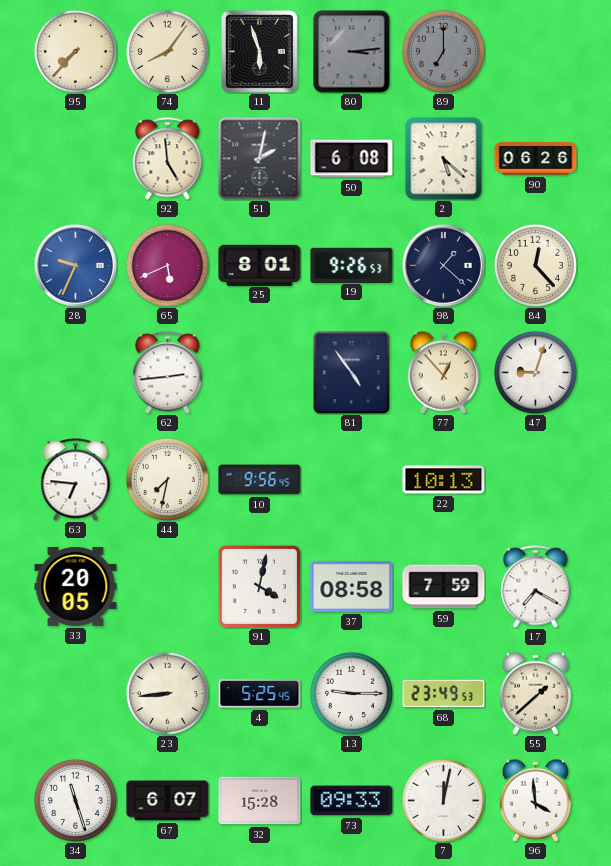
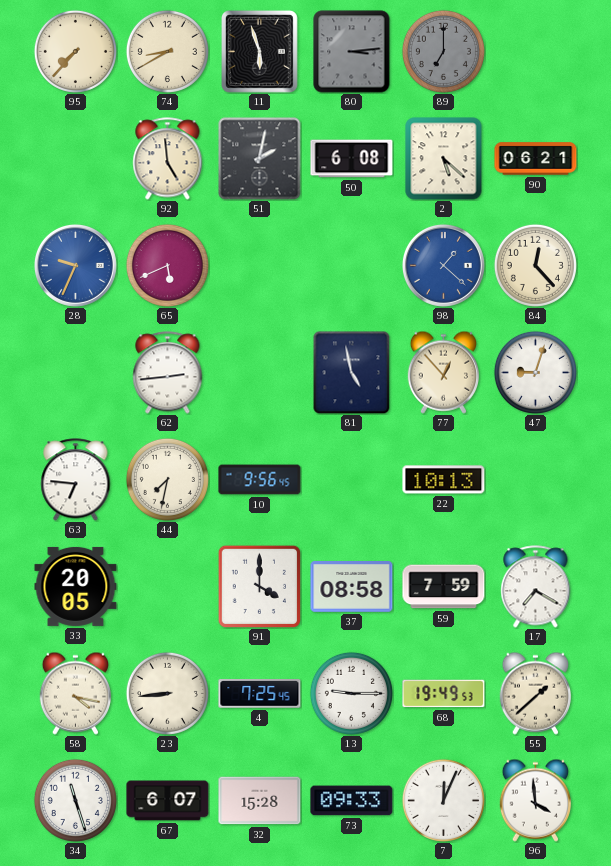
74: 8:06 -> 8:40 (167, 51)
90: 06:26 -> 06:21 (536, 159)
25: 8:01 -> none (260, 265)
19: 9:26 -> none (352, 265)
98 dial: navy -> blue (443, 265)
81: 4:54 -> 4:58 (352, 372)
91: 4:02 -> 4:00 (259, 586)
58: none -> 4:17 (75, 693)
4: 5:25 -> 7:25 (260, 694)
68: 23:49 -> 19:49 (444, 694)
7: 12:02 -> 12:04 (443, 800)
